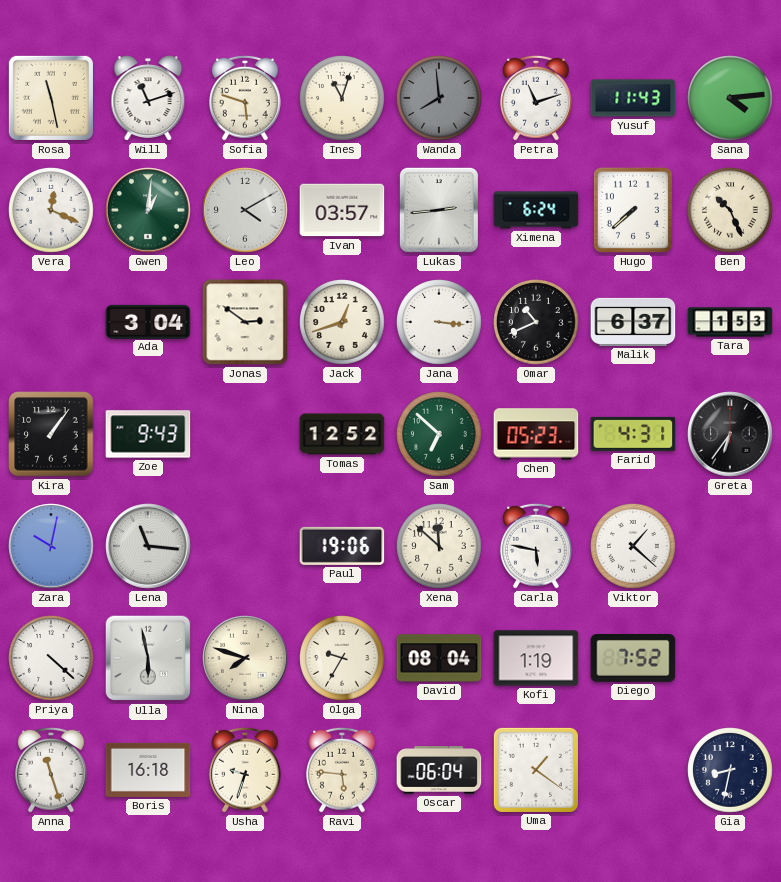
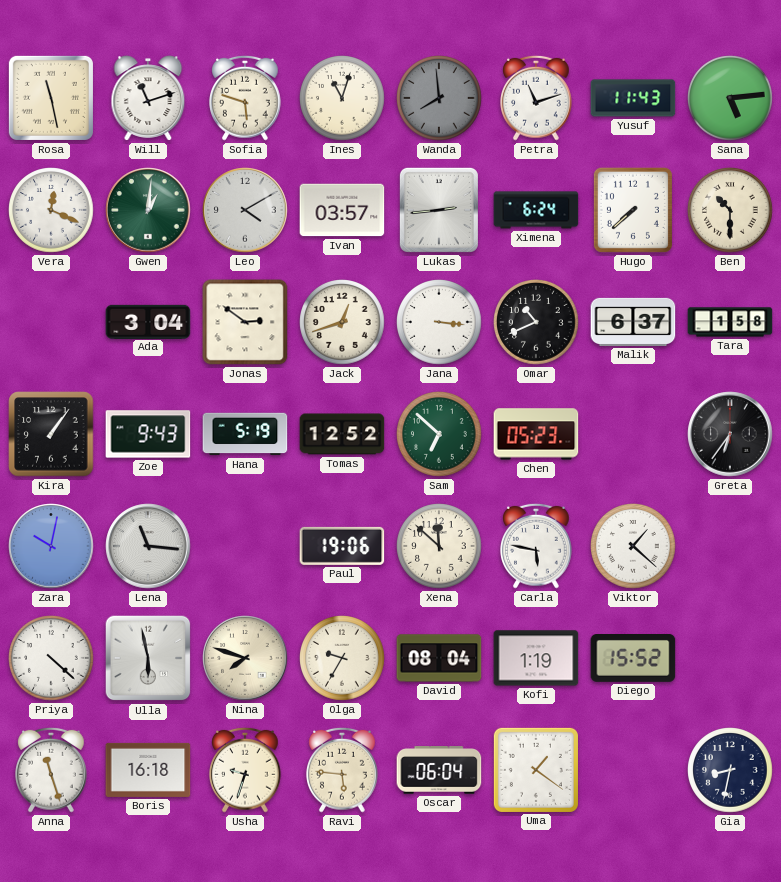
Sana: 4:14 -> 5:14 (730, 98)
Ben: 10:26 -> 10:30 (730, 210)
Tara: 1:53 -> 1:58 (730, 322)
Hana: none -> 5:19 (245, 434)
Farid: 4:31 -> none (633, 434)
Diego: 7:52 -> 15:52 (633, 659)
